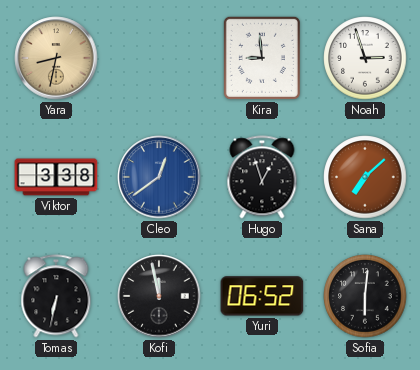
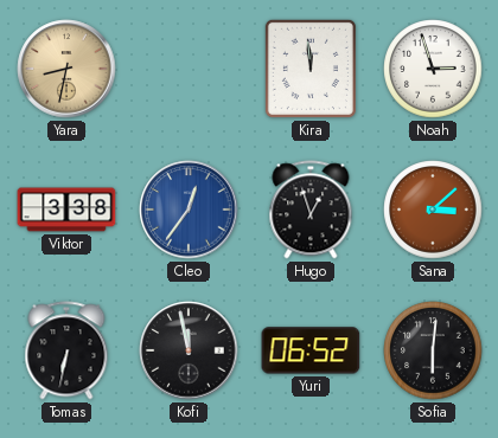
Kira: 8:59 -> 11:59 (311, 69)
Cleo: 12:39 -> 12:36 (189, 210)
Sana: 7:08 -> 3:08 (433, 210)
